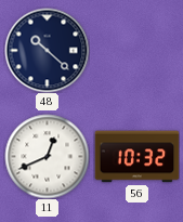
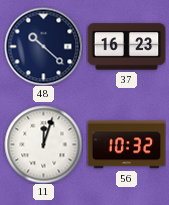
37: none -> 16:23 (126, 47)
11: 12:41 -> 12:03 (43, 144)
